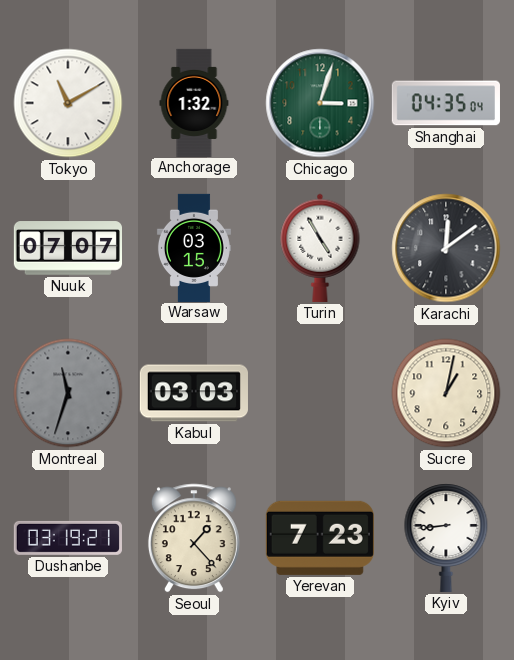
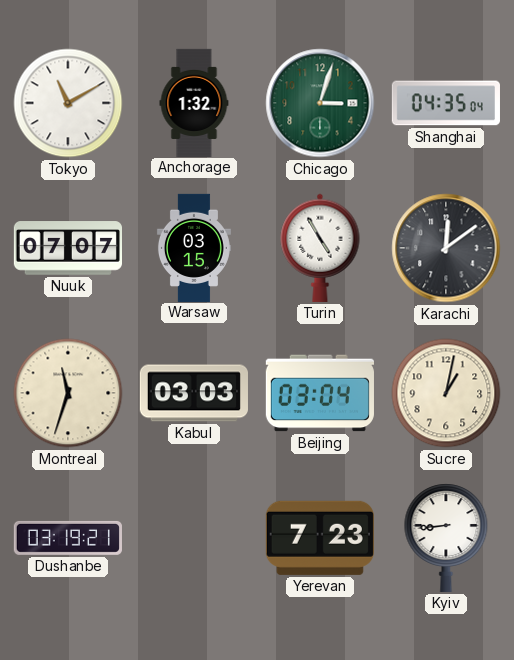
Montreal dial: grey -> cream (68, 393)
Beijing: none -> 03:04 (320, 393)
Seoul: 1:23 -> none (194, 538)
